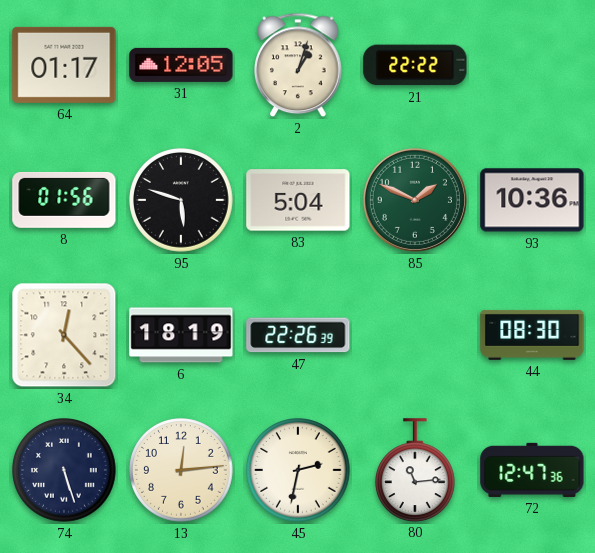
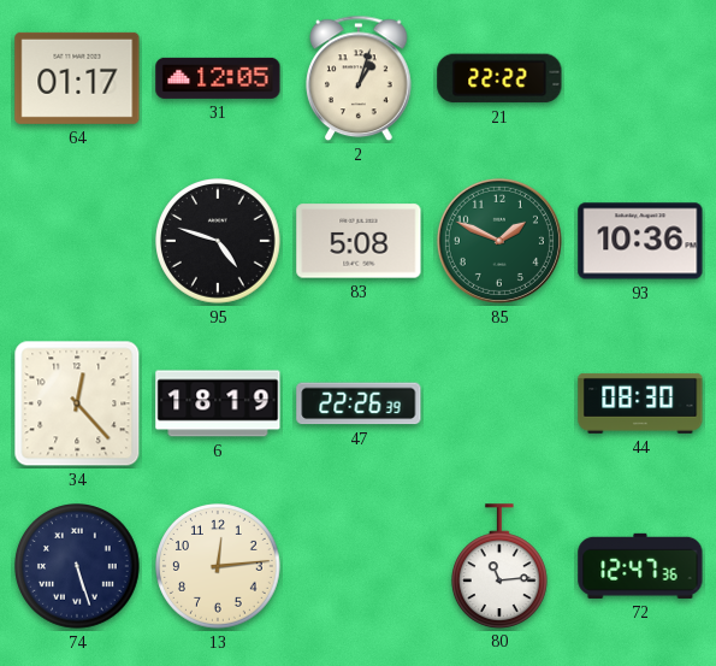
8: 01:56 -> none (64, 200)
95: 5:48 -> 4:48 (218, 241)
83: 5:04 -> 5:08 (359, 241)
45: 2:32 -> none (298, 470)
